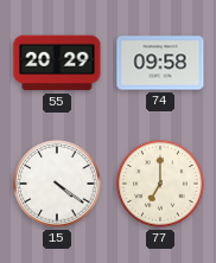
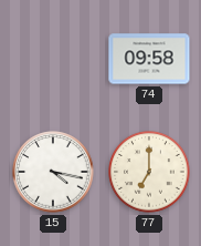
55: 20:29 -> none (57, 63)
15: 4:21 -> 4:17 (53, 172)
